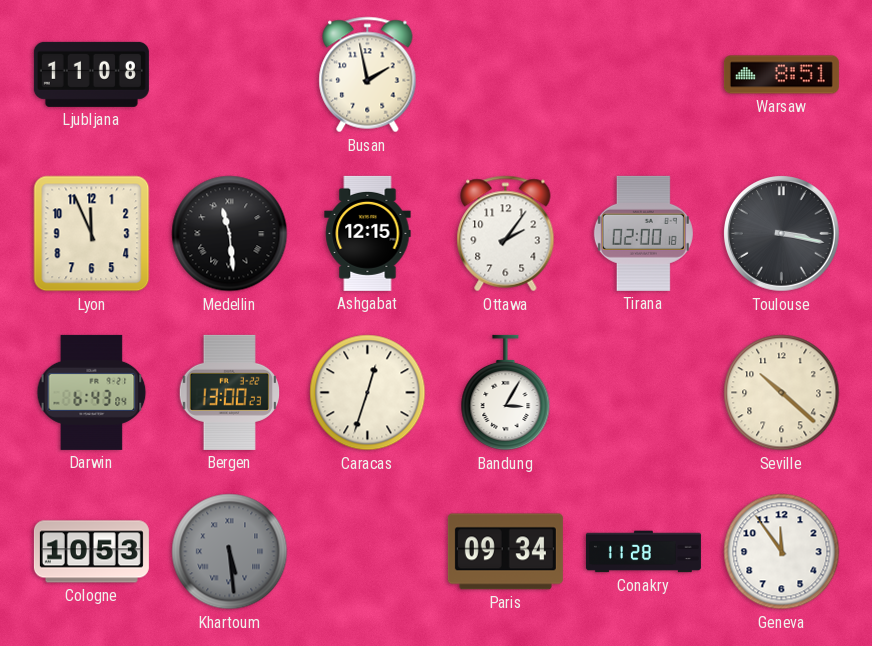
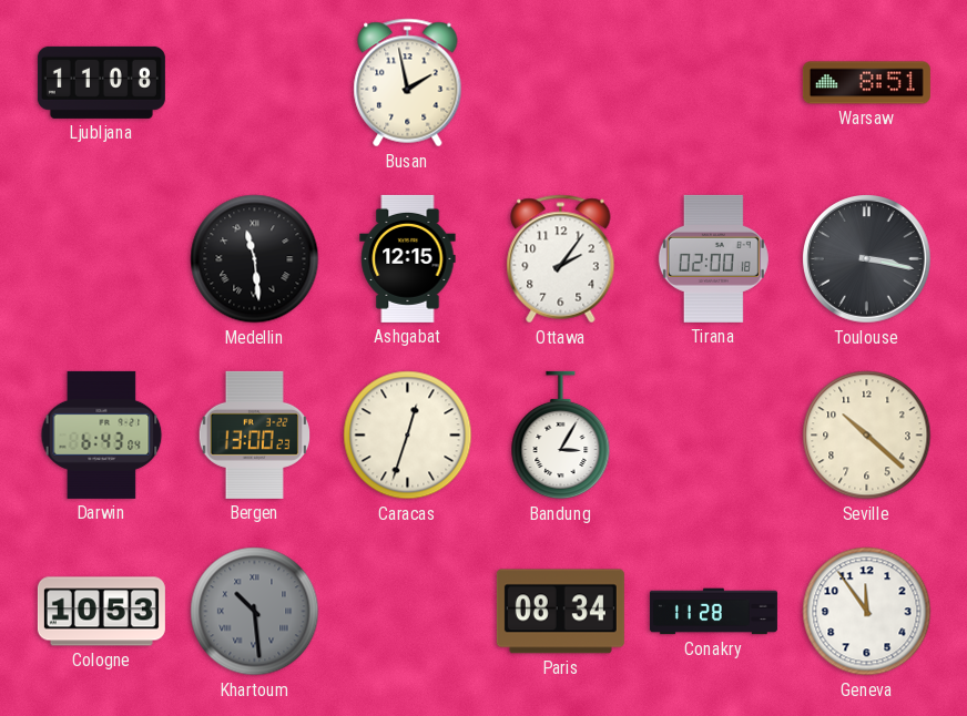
Lyon: 11:56 -> none (92, 234)
Khartoum: 5:29 -> 10:29 (255, 612)
Paris: 09:34 -> 08:34 (560, 612)
